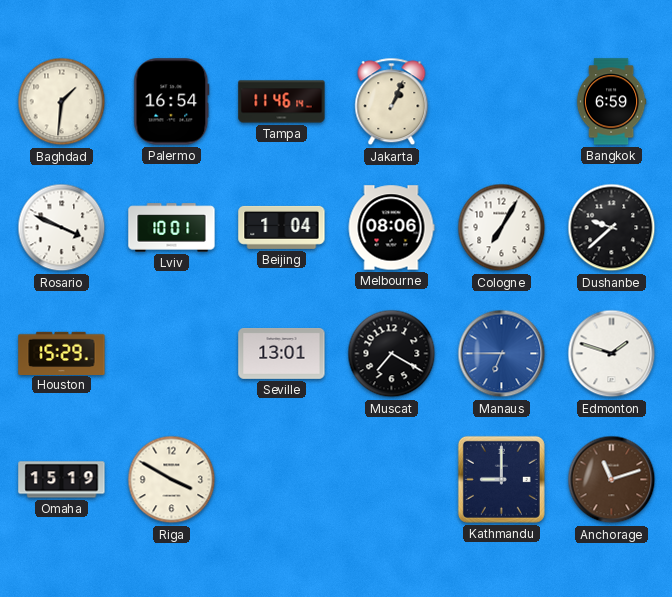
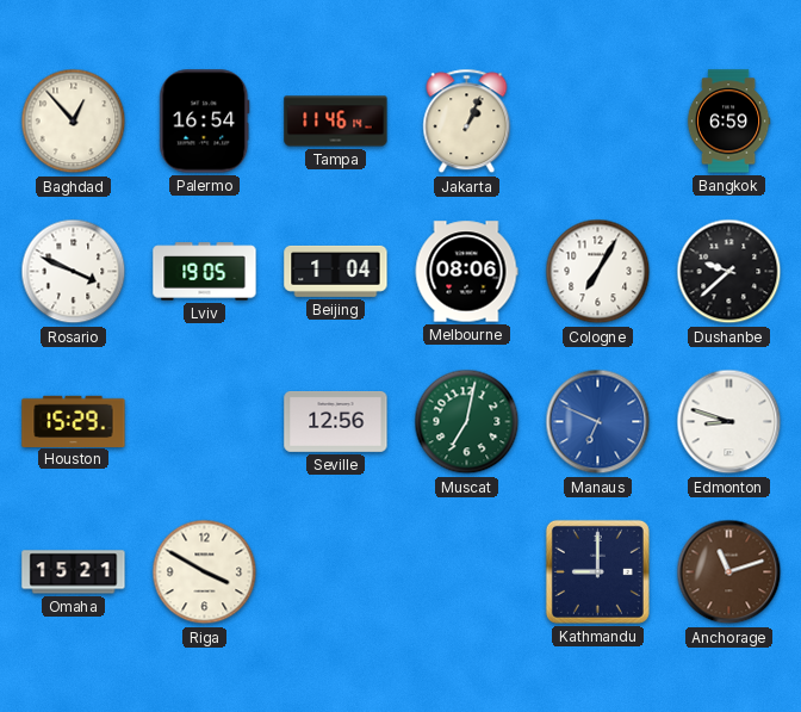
Baghdad: 1:31 -> 12:53 (74, 122)
Lviv: 10:01 -> 19:05 (205, 272)
Seville: 13:01 -> 12:56 (336, 422)
Muscat: 7:20 -> 7:02 (467, 422)
Muscat dial: black -> green (467, 422)
Manaus: 6:45 -> 6:49 (598, 422)
Edmonton: 1:48 -> 8:48 (729, 422)
Omaha: 15:19 -> 15:21 (74, 572)
